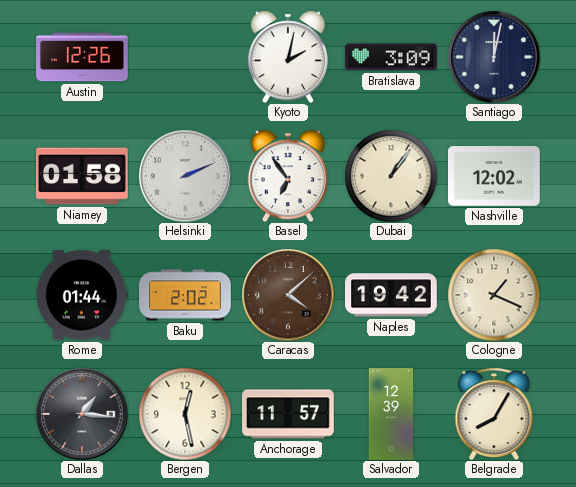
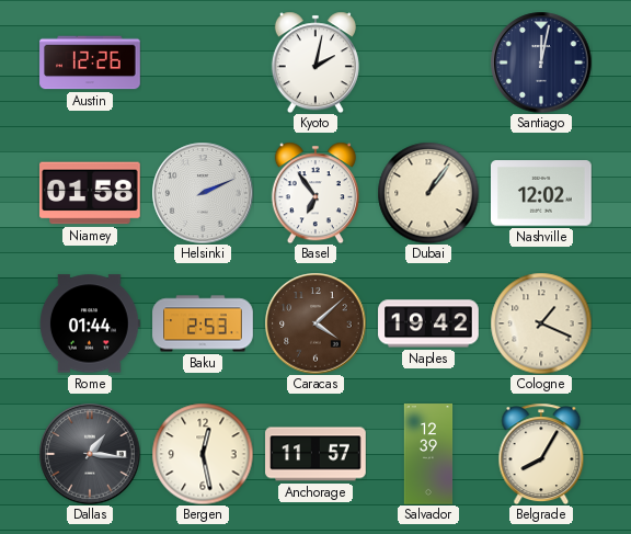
Bratislava: 3:09 -> none (392, 57)
Baku: 2:02 -> 2:53 (203, 323)
